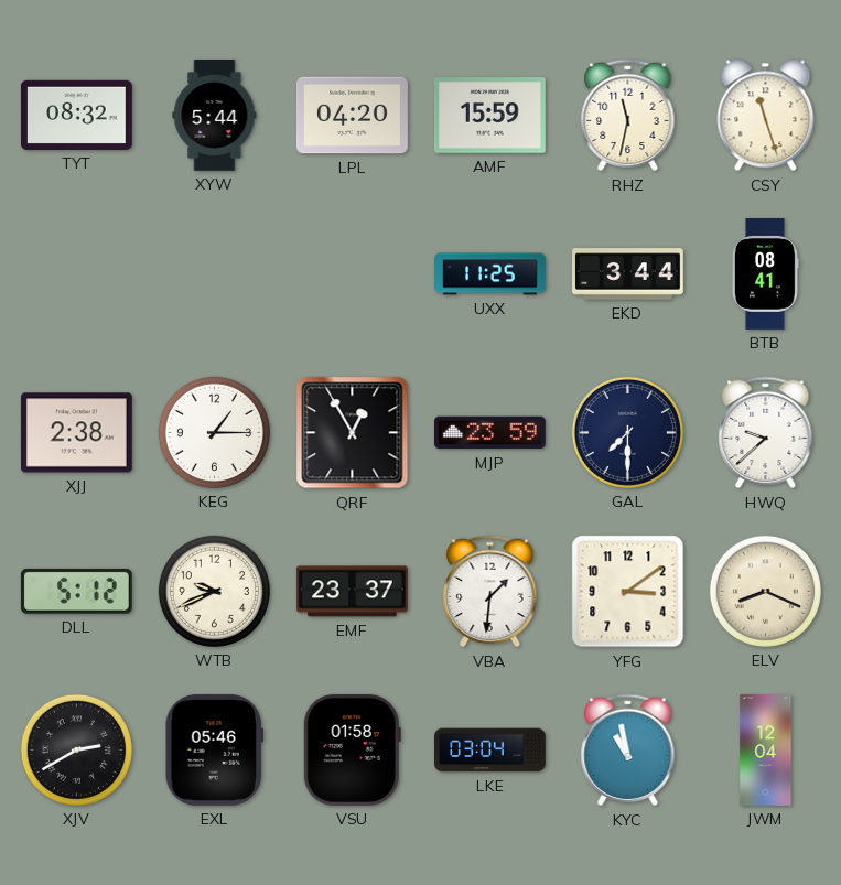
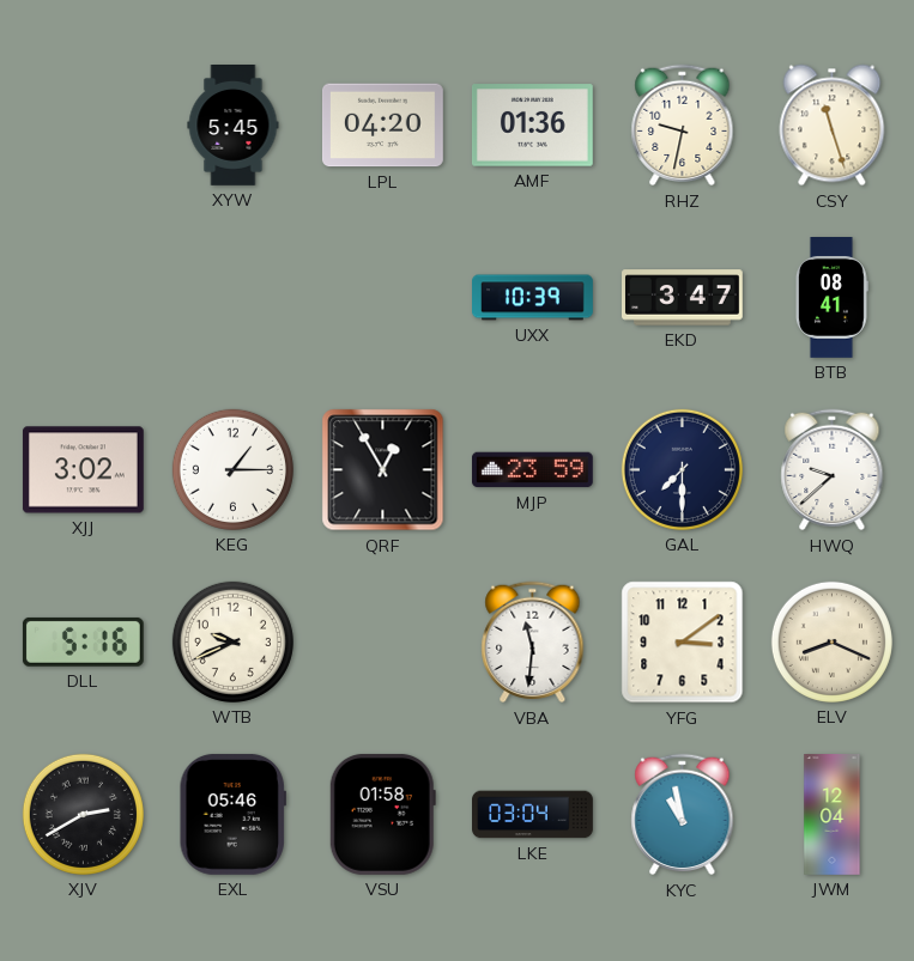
TYT: 08:32 -> none (76, 115)
XYW: 5:44 -> 5:45 (234, 126)
AMF: 15:59 -> 01:36 (532, 126)
RHZ: 11:32 -> 9:32 (683, 126)
UXX: 11:25 -> 10:39 (533, 298)
EKD: 3:44 -> 3:47 (683, 298)
XJJ: 2:38 -> 3:02 (83, 470)
DLL: 5:12 -> 5:16 (83, 641)
EMF: 23:37 -> none (352, 592)
VBA: 1:31 -> 11:31 (533, 643)
